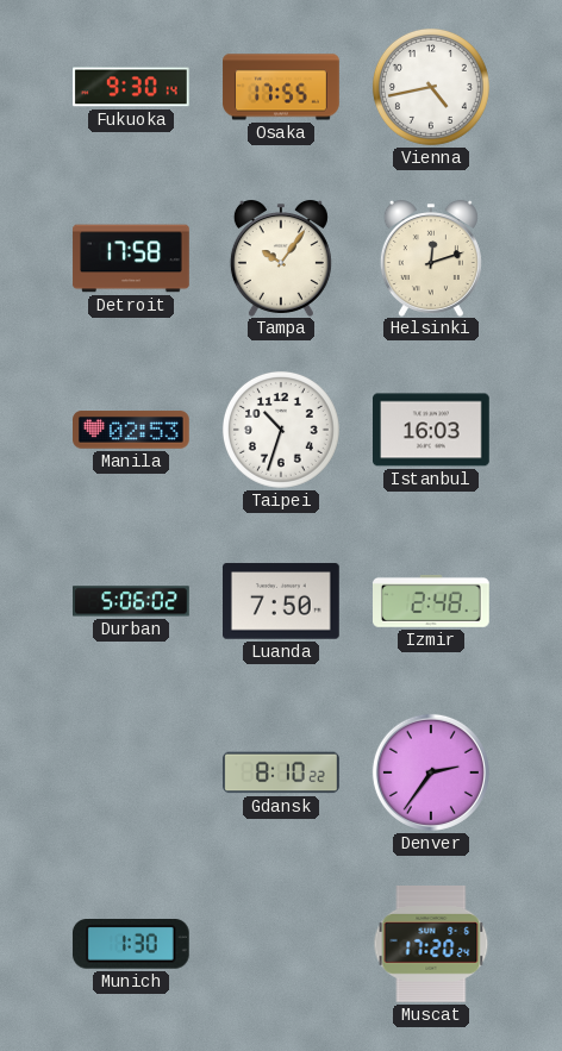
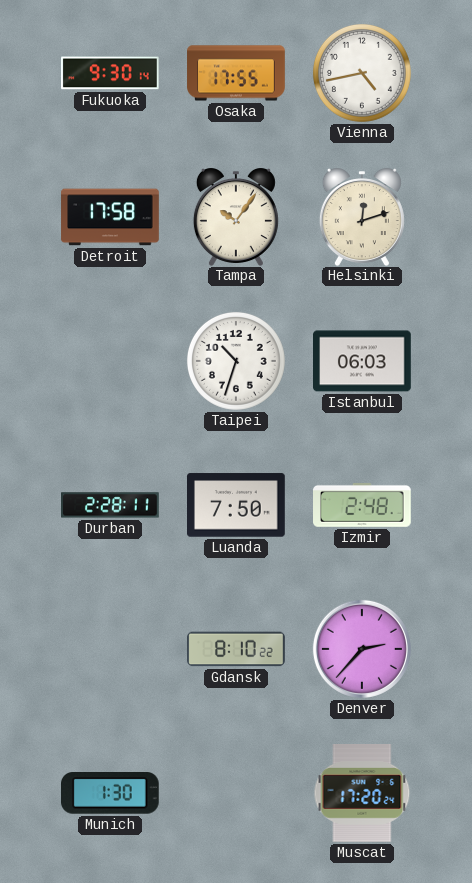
Manila: 02:53 -> none (132, 430)
Istanbul: 16:03 -> 06:03 (363, 361)
Durban: 5:06 -> 2:28 (111, 505)
Denver: 2:36 -> 2:37 (362, 649)
